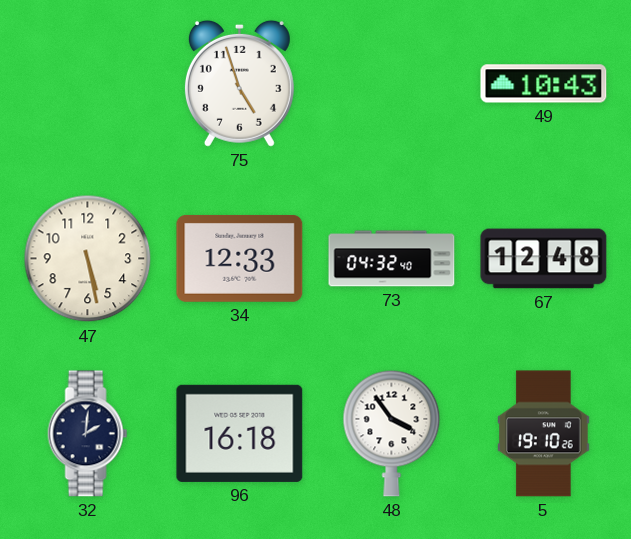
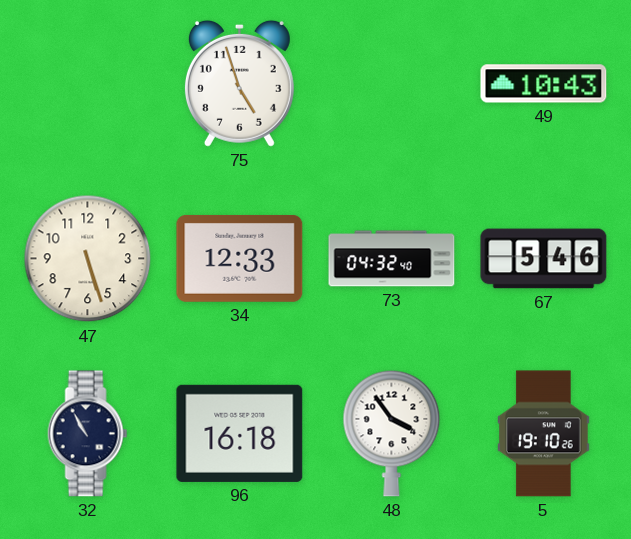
47: 5:28 -> 5:27 (88, 259)
67: 12:48 -> 5:46 (544, 259)
32: 2:01 -> 10:55 (88, 434)
